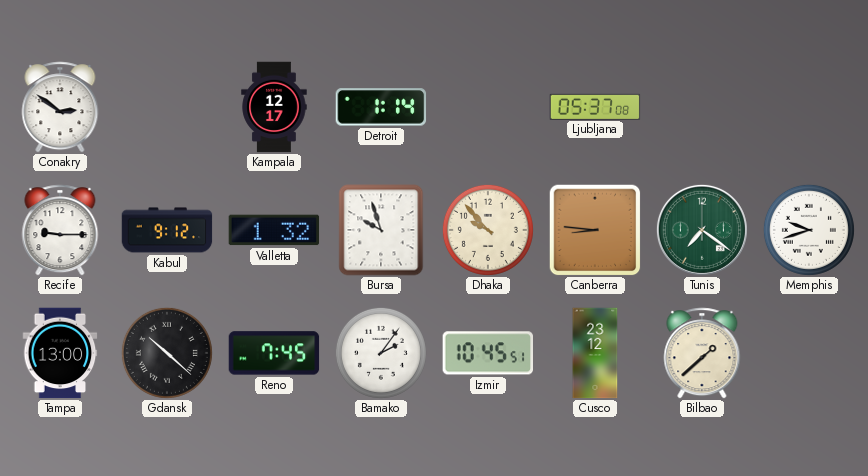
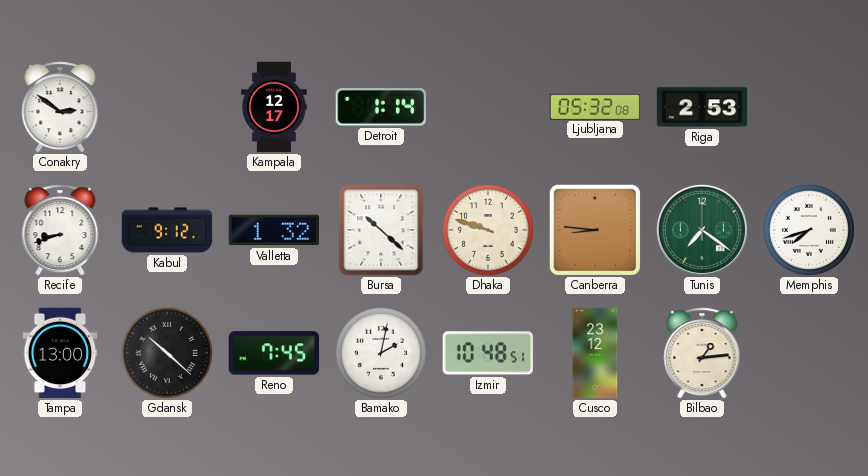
Ljubljana: 05:37 -> 05:32 (595, 106)
Riga: none -> 2:53 (702, 107)
Recife: 9:15 -> 8:42 (60, 230)
Bursa: 9:57 -> 10:22 (381, 230)
Dhaka: 9:53 -> 9:48 (488, 230)
Memphis: 9:42 -> 7:42 (809, 230)
Bamako: 2:06 -> 2:02 (381, 353)
Izmir: 10:45 -> 10:48 (487, 353)
Bilbao: 1:38 -> 1:14 (702, 353)
